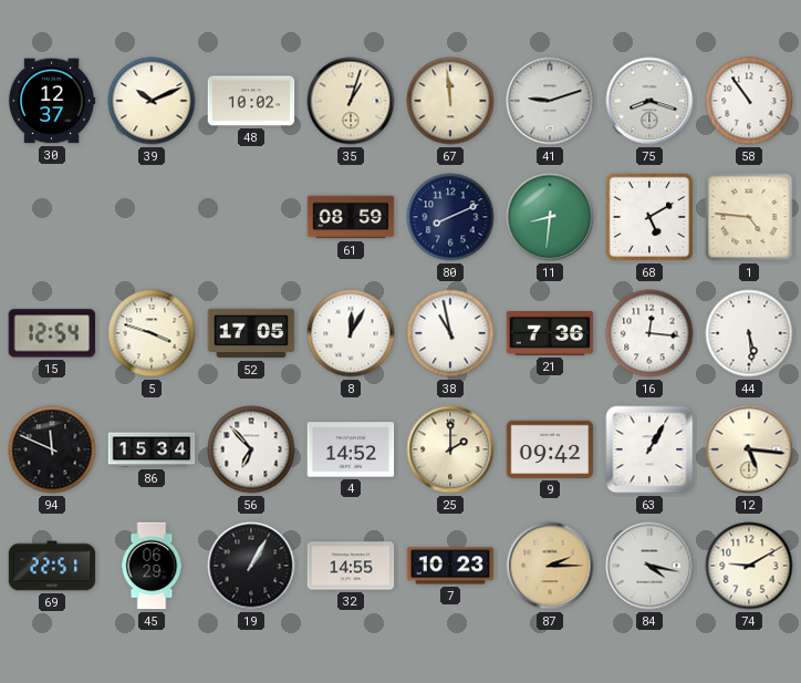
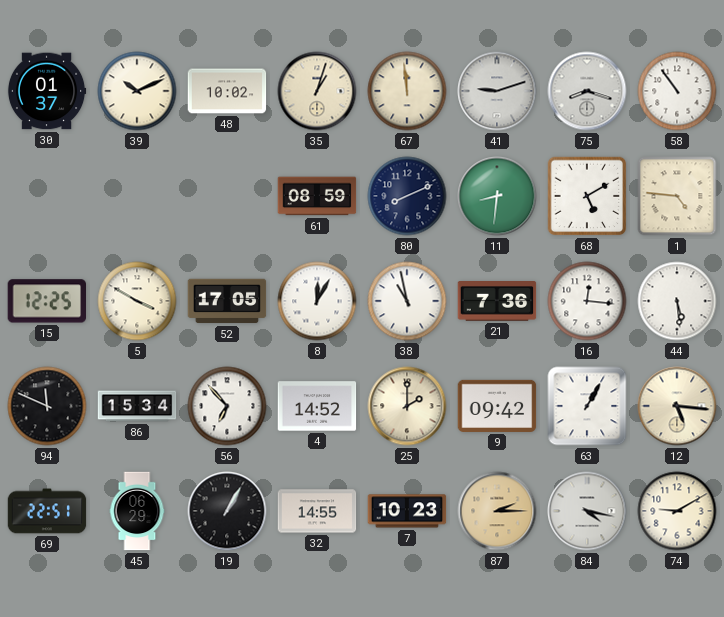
30: 12:37 -> 01:37 (47, 91)
15: 12:54 -> 12:25 (47, 301)
5: 3:48 -> 3:50 (137, 301)
